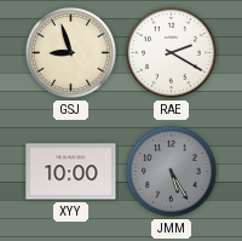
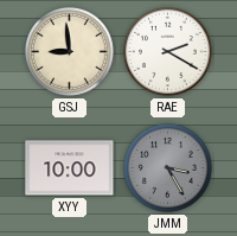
GSJ: 8:57 -> 8:59 (69, 51)
JMM: 5:25 -> 3:25 (167, 167)
